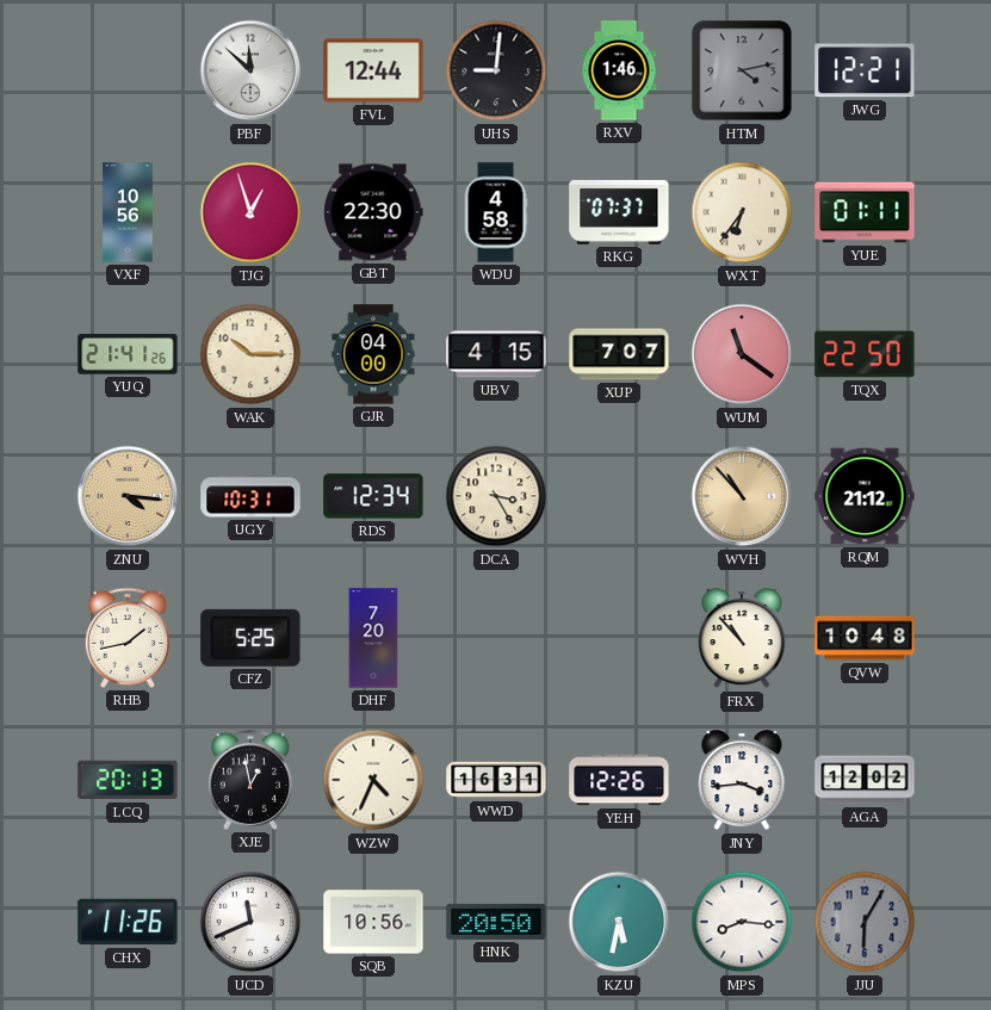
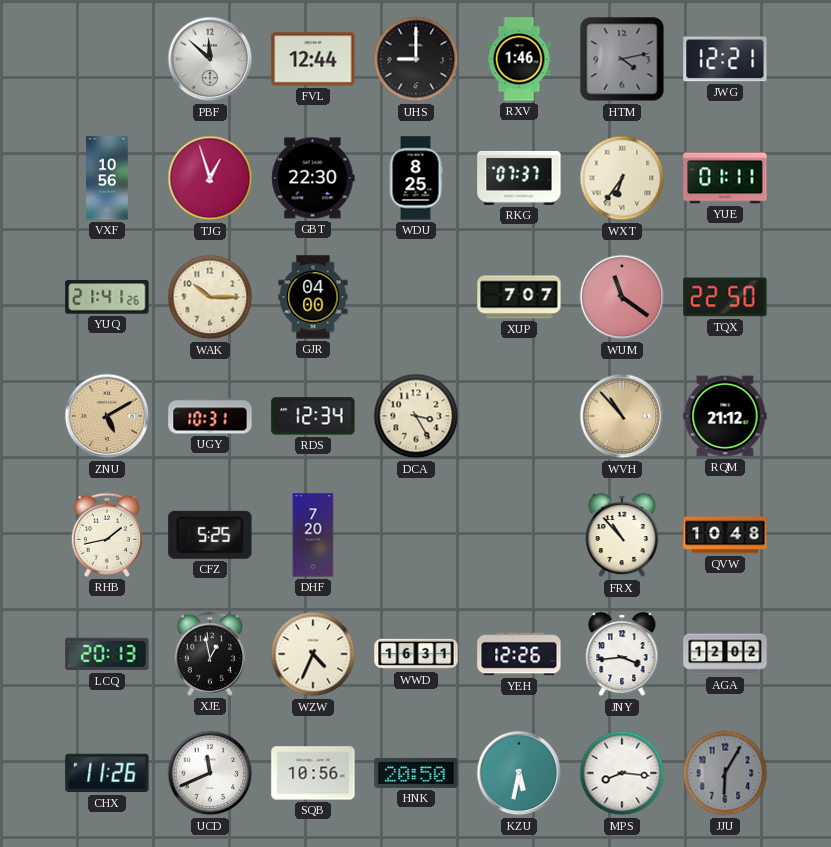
UHS: 9:01 -> 9:00 (416, 59)
WDU: 4:58 -> 8:25 (416, 178)
UBV: 4:15 -> none (496, 354)
ZNU: 4:16 -> 5:10 (107, 416)
